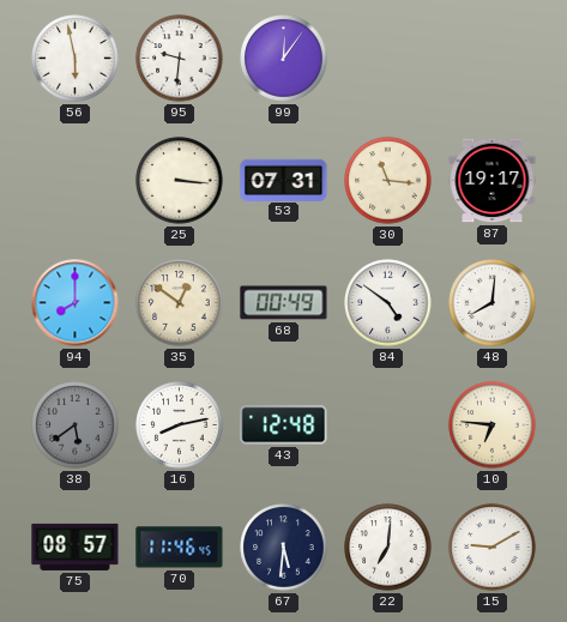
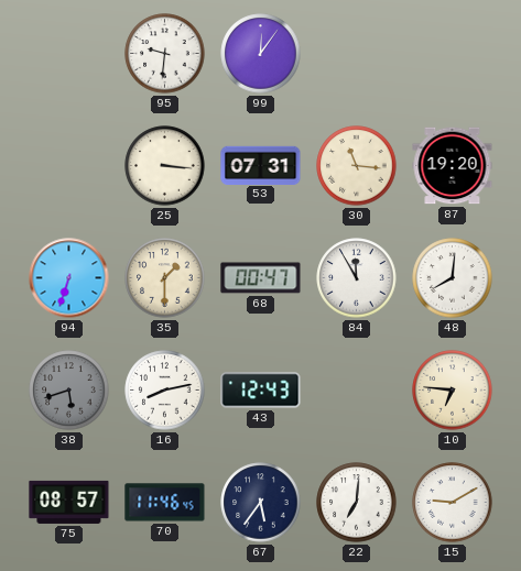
56: 5:58 -> none (76, 59)
87: 19:17 -> 19:20 (453, 166)
94: 8:00 -> 6:33 (69, 278)
35: 12:51 -> 1:30 (165, 278)
68: 00:49 -> 00:47 (261, 278)
84: 4:51 -> 11:55 (357, 278)
38: 5:39 -> 5:42 (69, 391)
43: 12:48 -> 12:43 (261, 391)
67: 5:31 -> 5:36 (261, 503)
